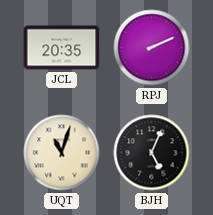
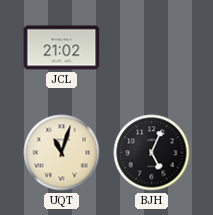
JCL: 20:35 -> 21:02 (62, 48)
RPJ: 2:11 -> none (152, 48)
